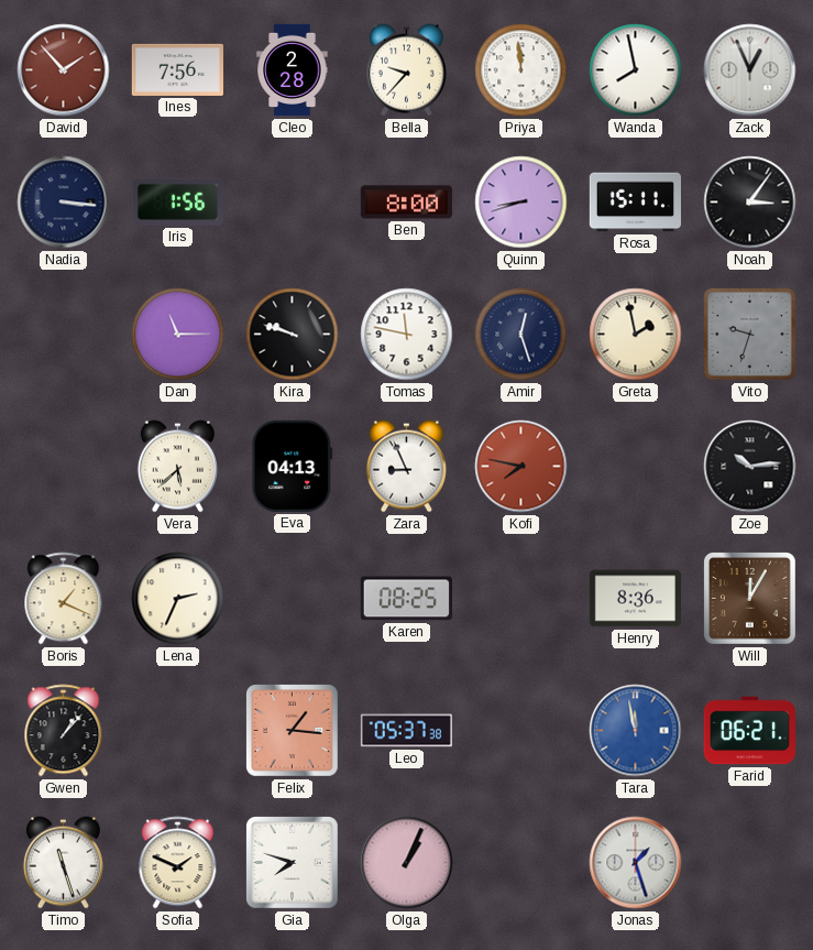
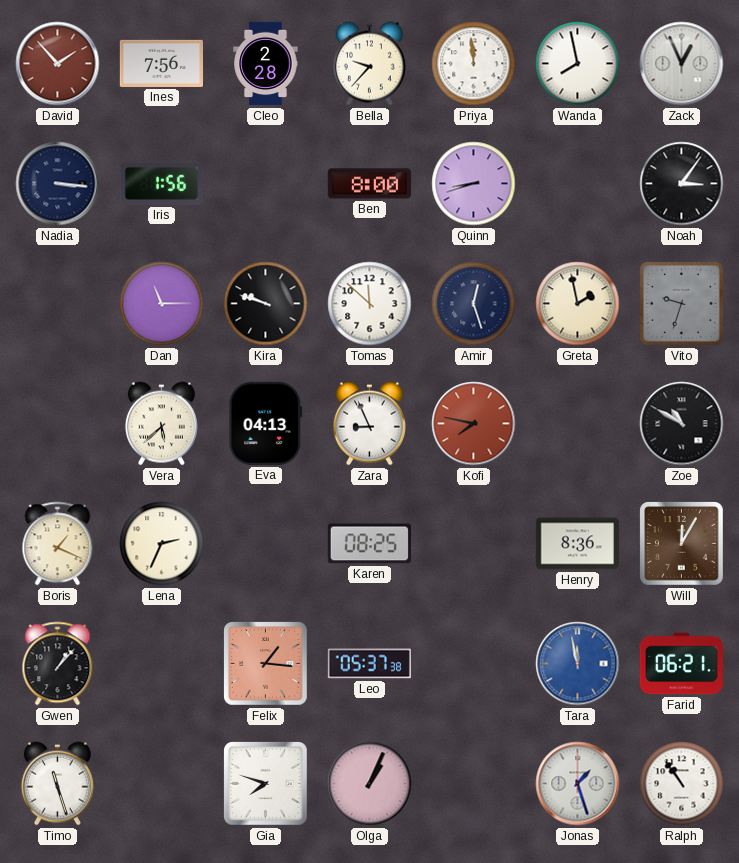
Rosa: 15:11 -> none (635, 203)
Tomas: 11:47 -> 11:52 (370, 304)
Zoe: 10:14 -> 10:50 (682, 424)
Sofia: 1:49 -> none (178, 863)
Ralph: none -> 10:54 (682, 784)
